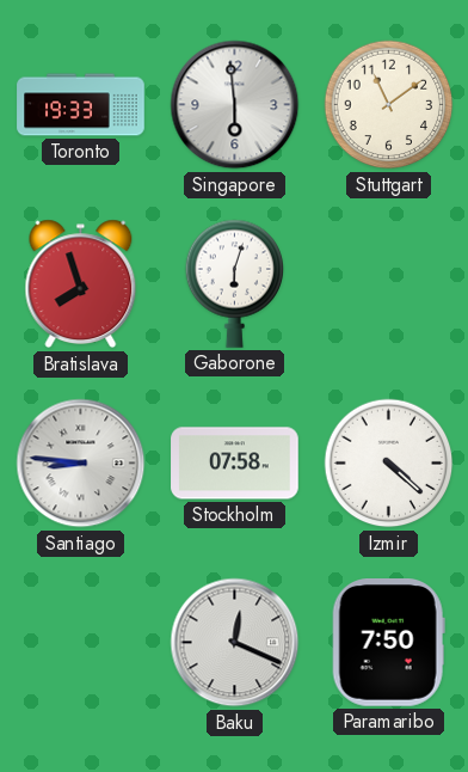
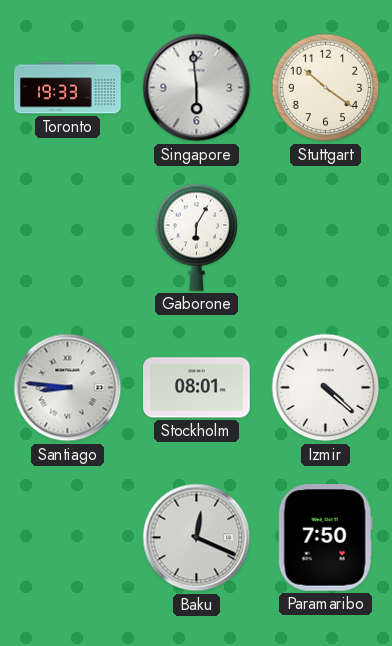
Stuttgart: 11:09 -> 10:21 (326, 88)
Bratislava: 7:57 -> none (81, 284)
Gaborone: 6:03 -> 6:05 (197, 237)
Stockholm: 07:58 -> 08:01 (197, 388)
